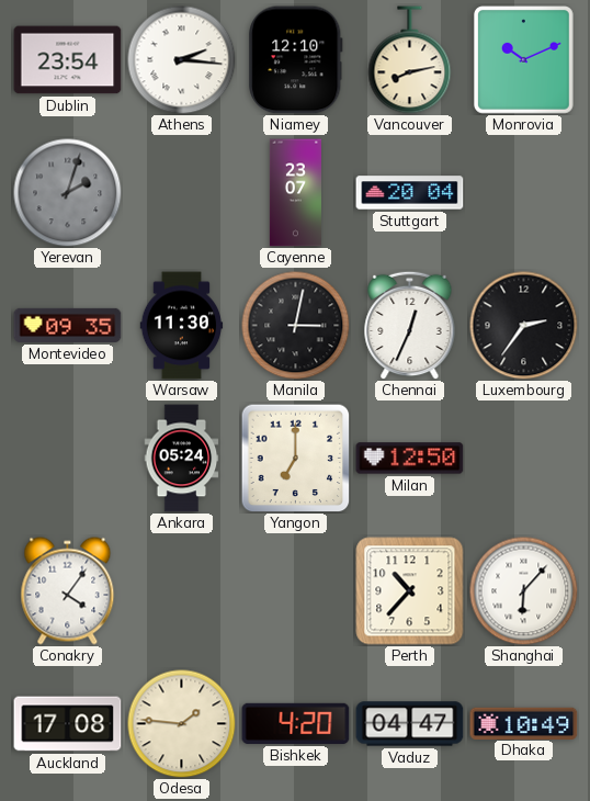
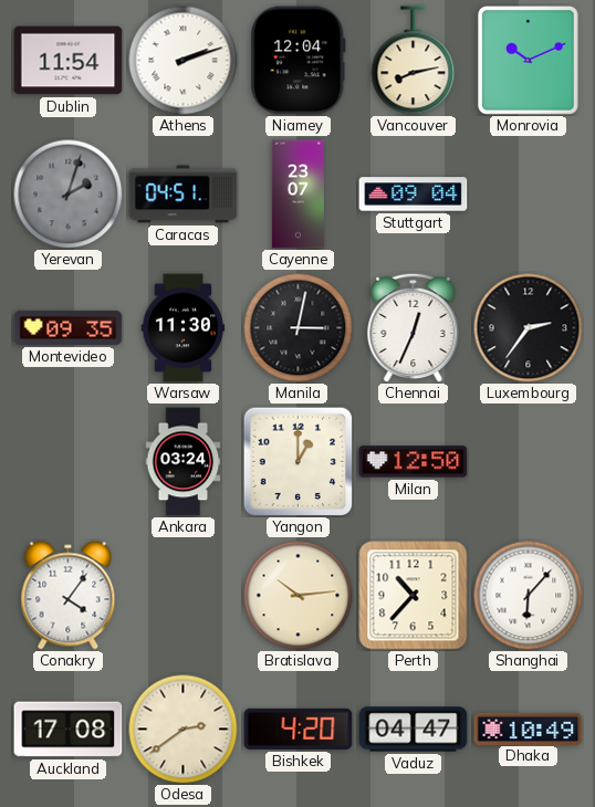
Dublin: 23:54 -> 11:54 (69, 61)
Athens: 2:16 -> 2:12 (184, 61)
Niamey: 12:10 -> 12:04 (299, 61)
Caracas: none -> 04:51 (184, 195)
Stuttgart: 20:04 -> 09:04 (414, 195)
Ankara: 05:24 -> 03:24 (184, 462)
Yangon: 7:00 -> 1:00 (297, 461)
Bratislava: none -> 10:14 (299, 596)
Odesa: 1:46 -> 2:39 (184, 730)
